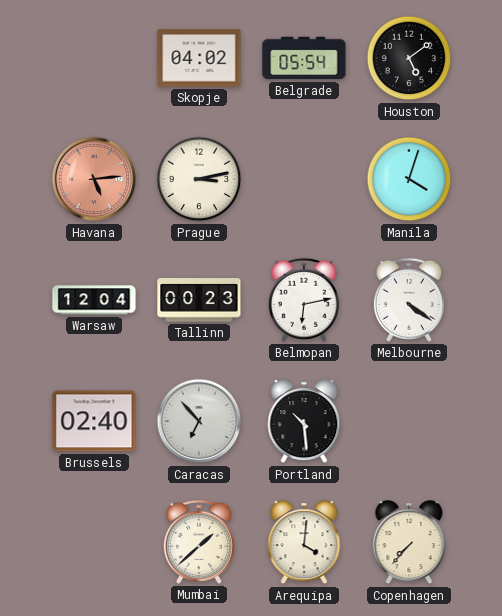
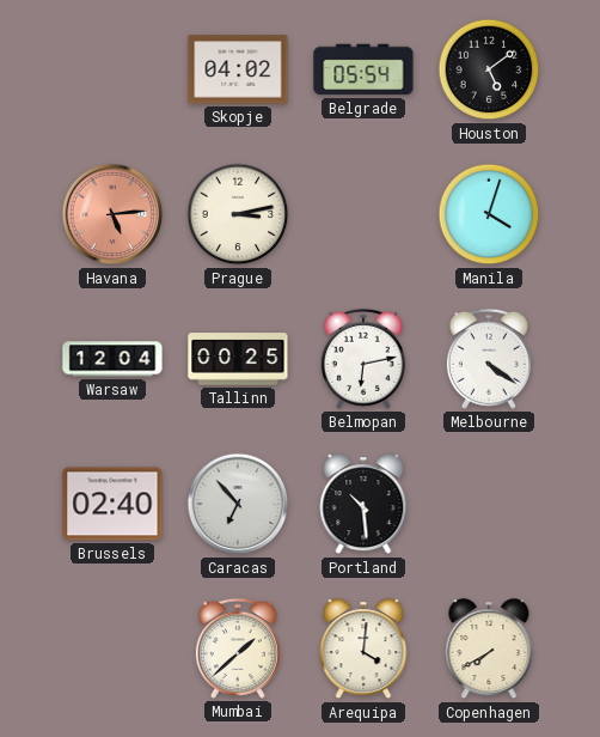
Tallinn: 00:23 -> 00:25 (238, 359)
Copenhagen: 7:37 -> 7:40 (489, 650)
